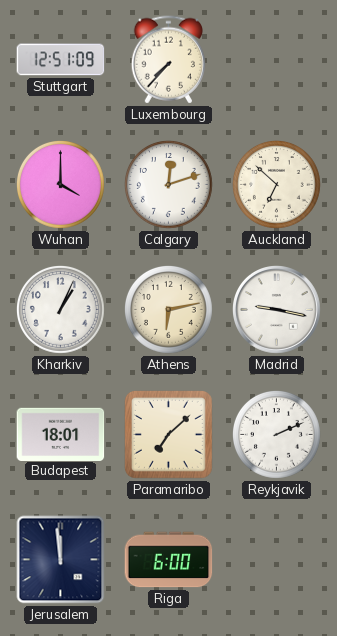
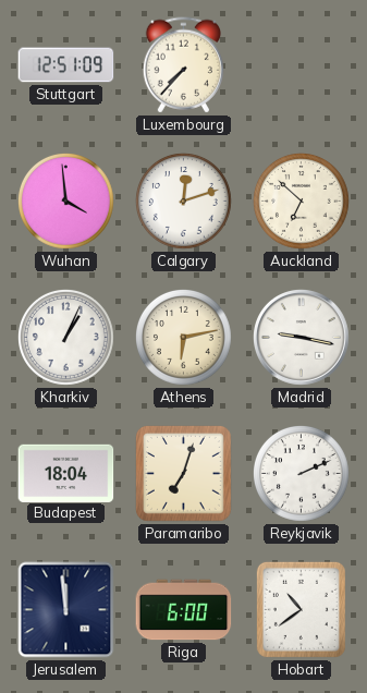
Wuhan: 4:00 -> 3:59 (66, 202)
Budapest: 18:01 -> 18:04 (66, 473)
Paramaribo: 7:08 -> 7:03 (184, 474)
Hobart: none -> 10:39 (301, 609)
